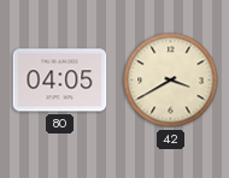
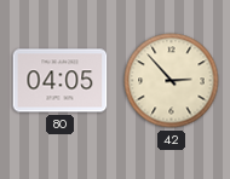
42: 3:40 -> 2:53 (172, 81)
